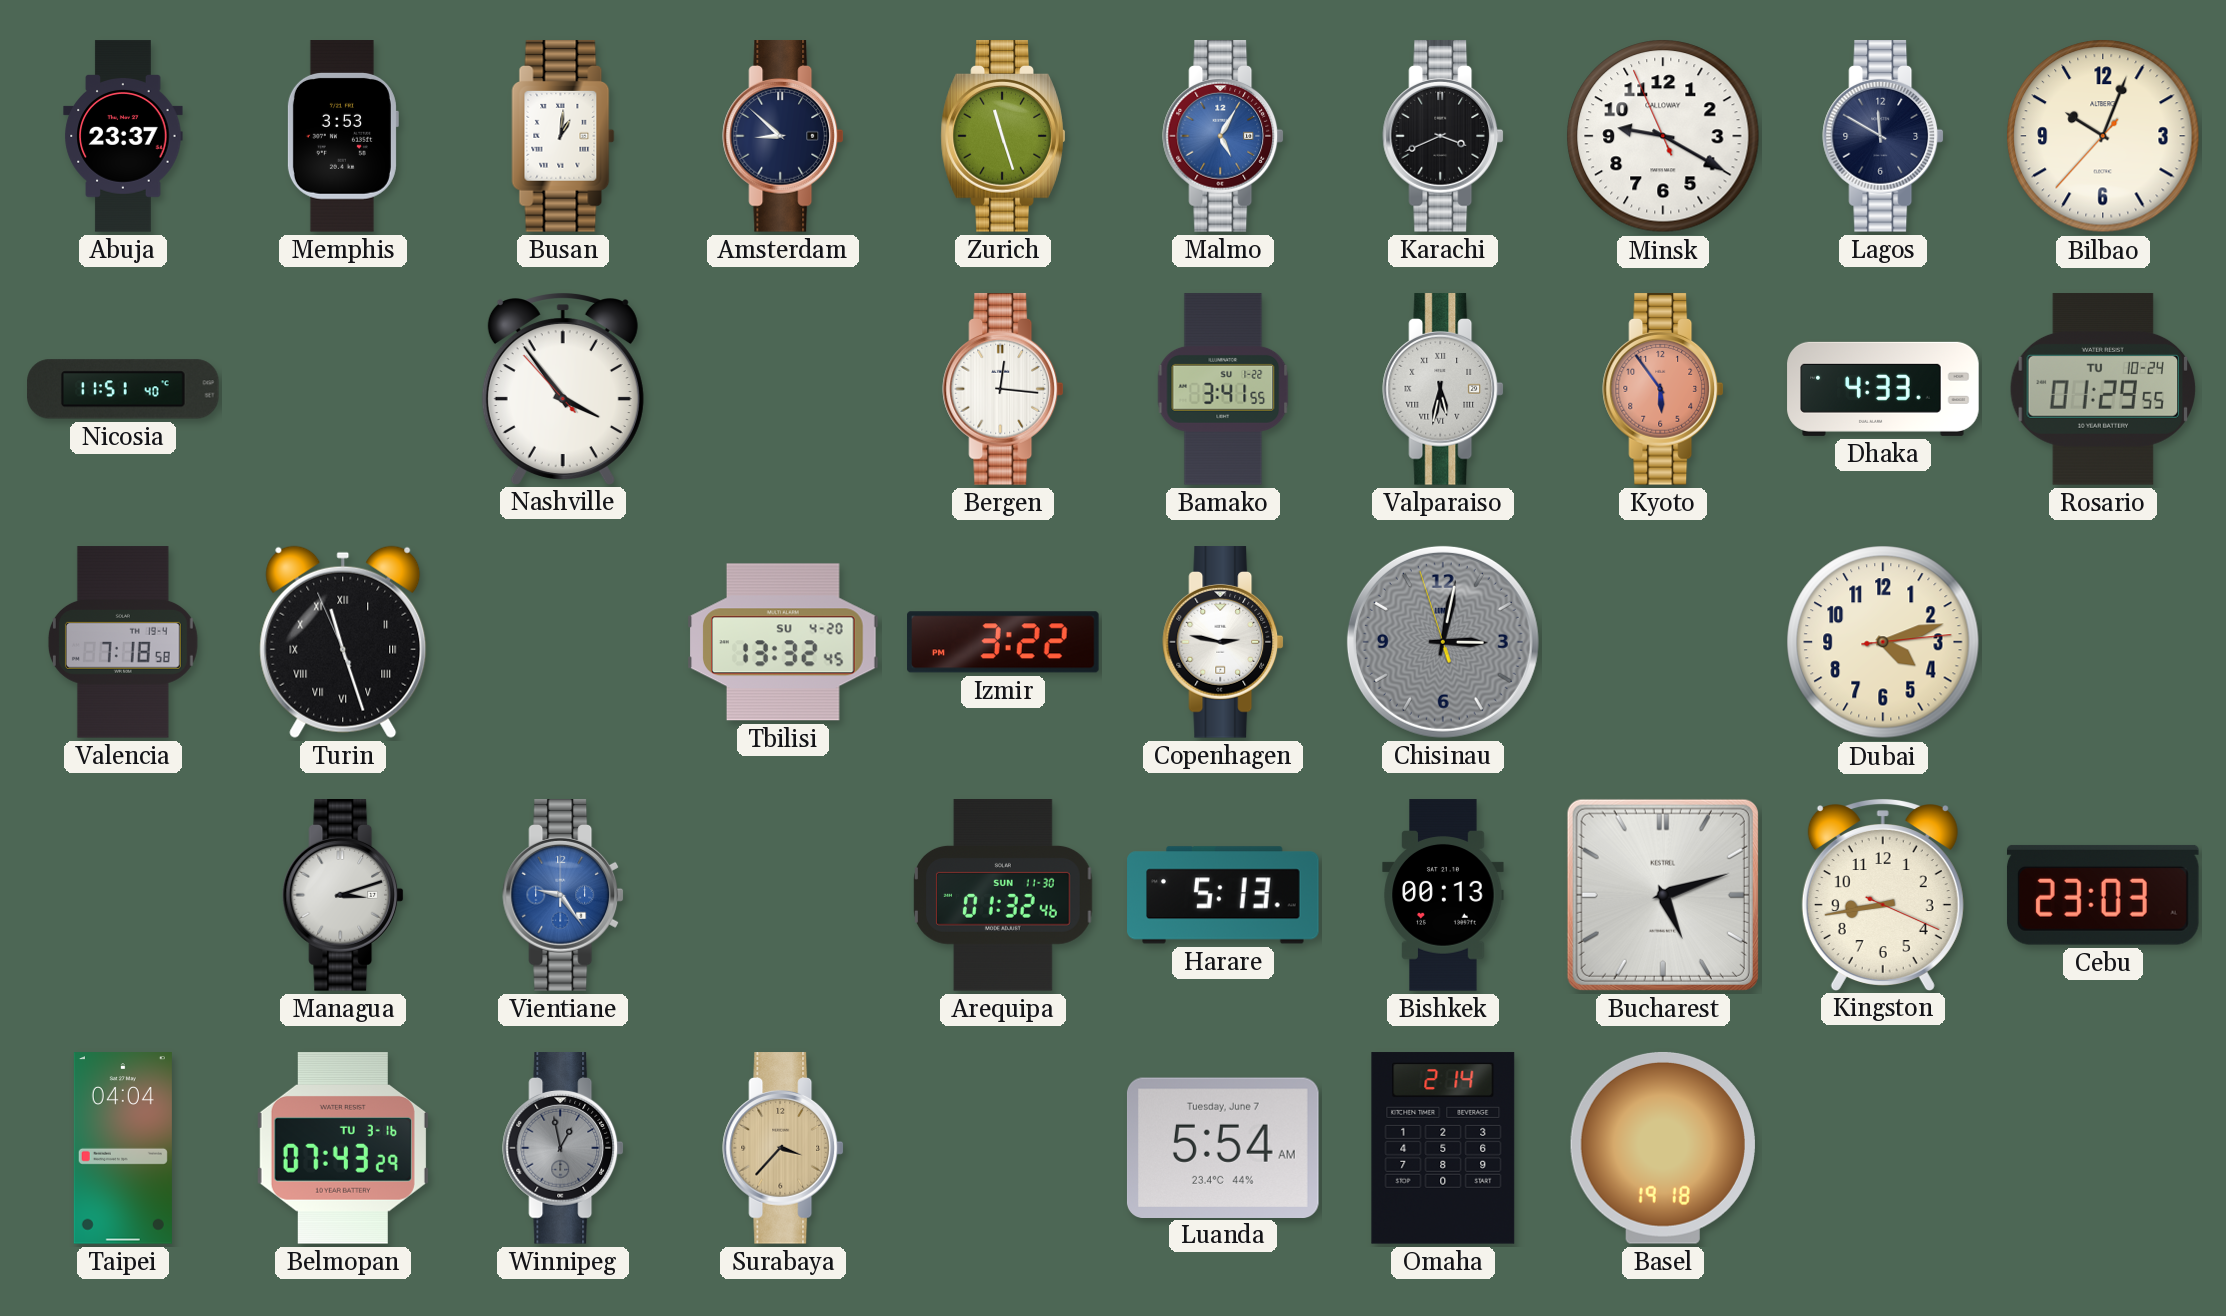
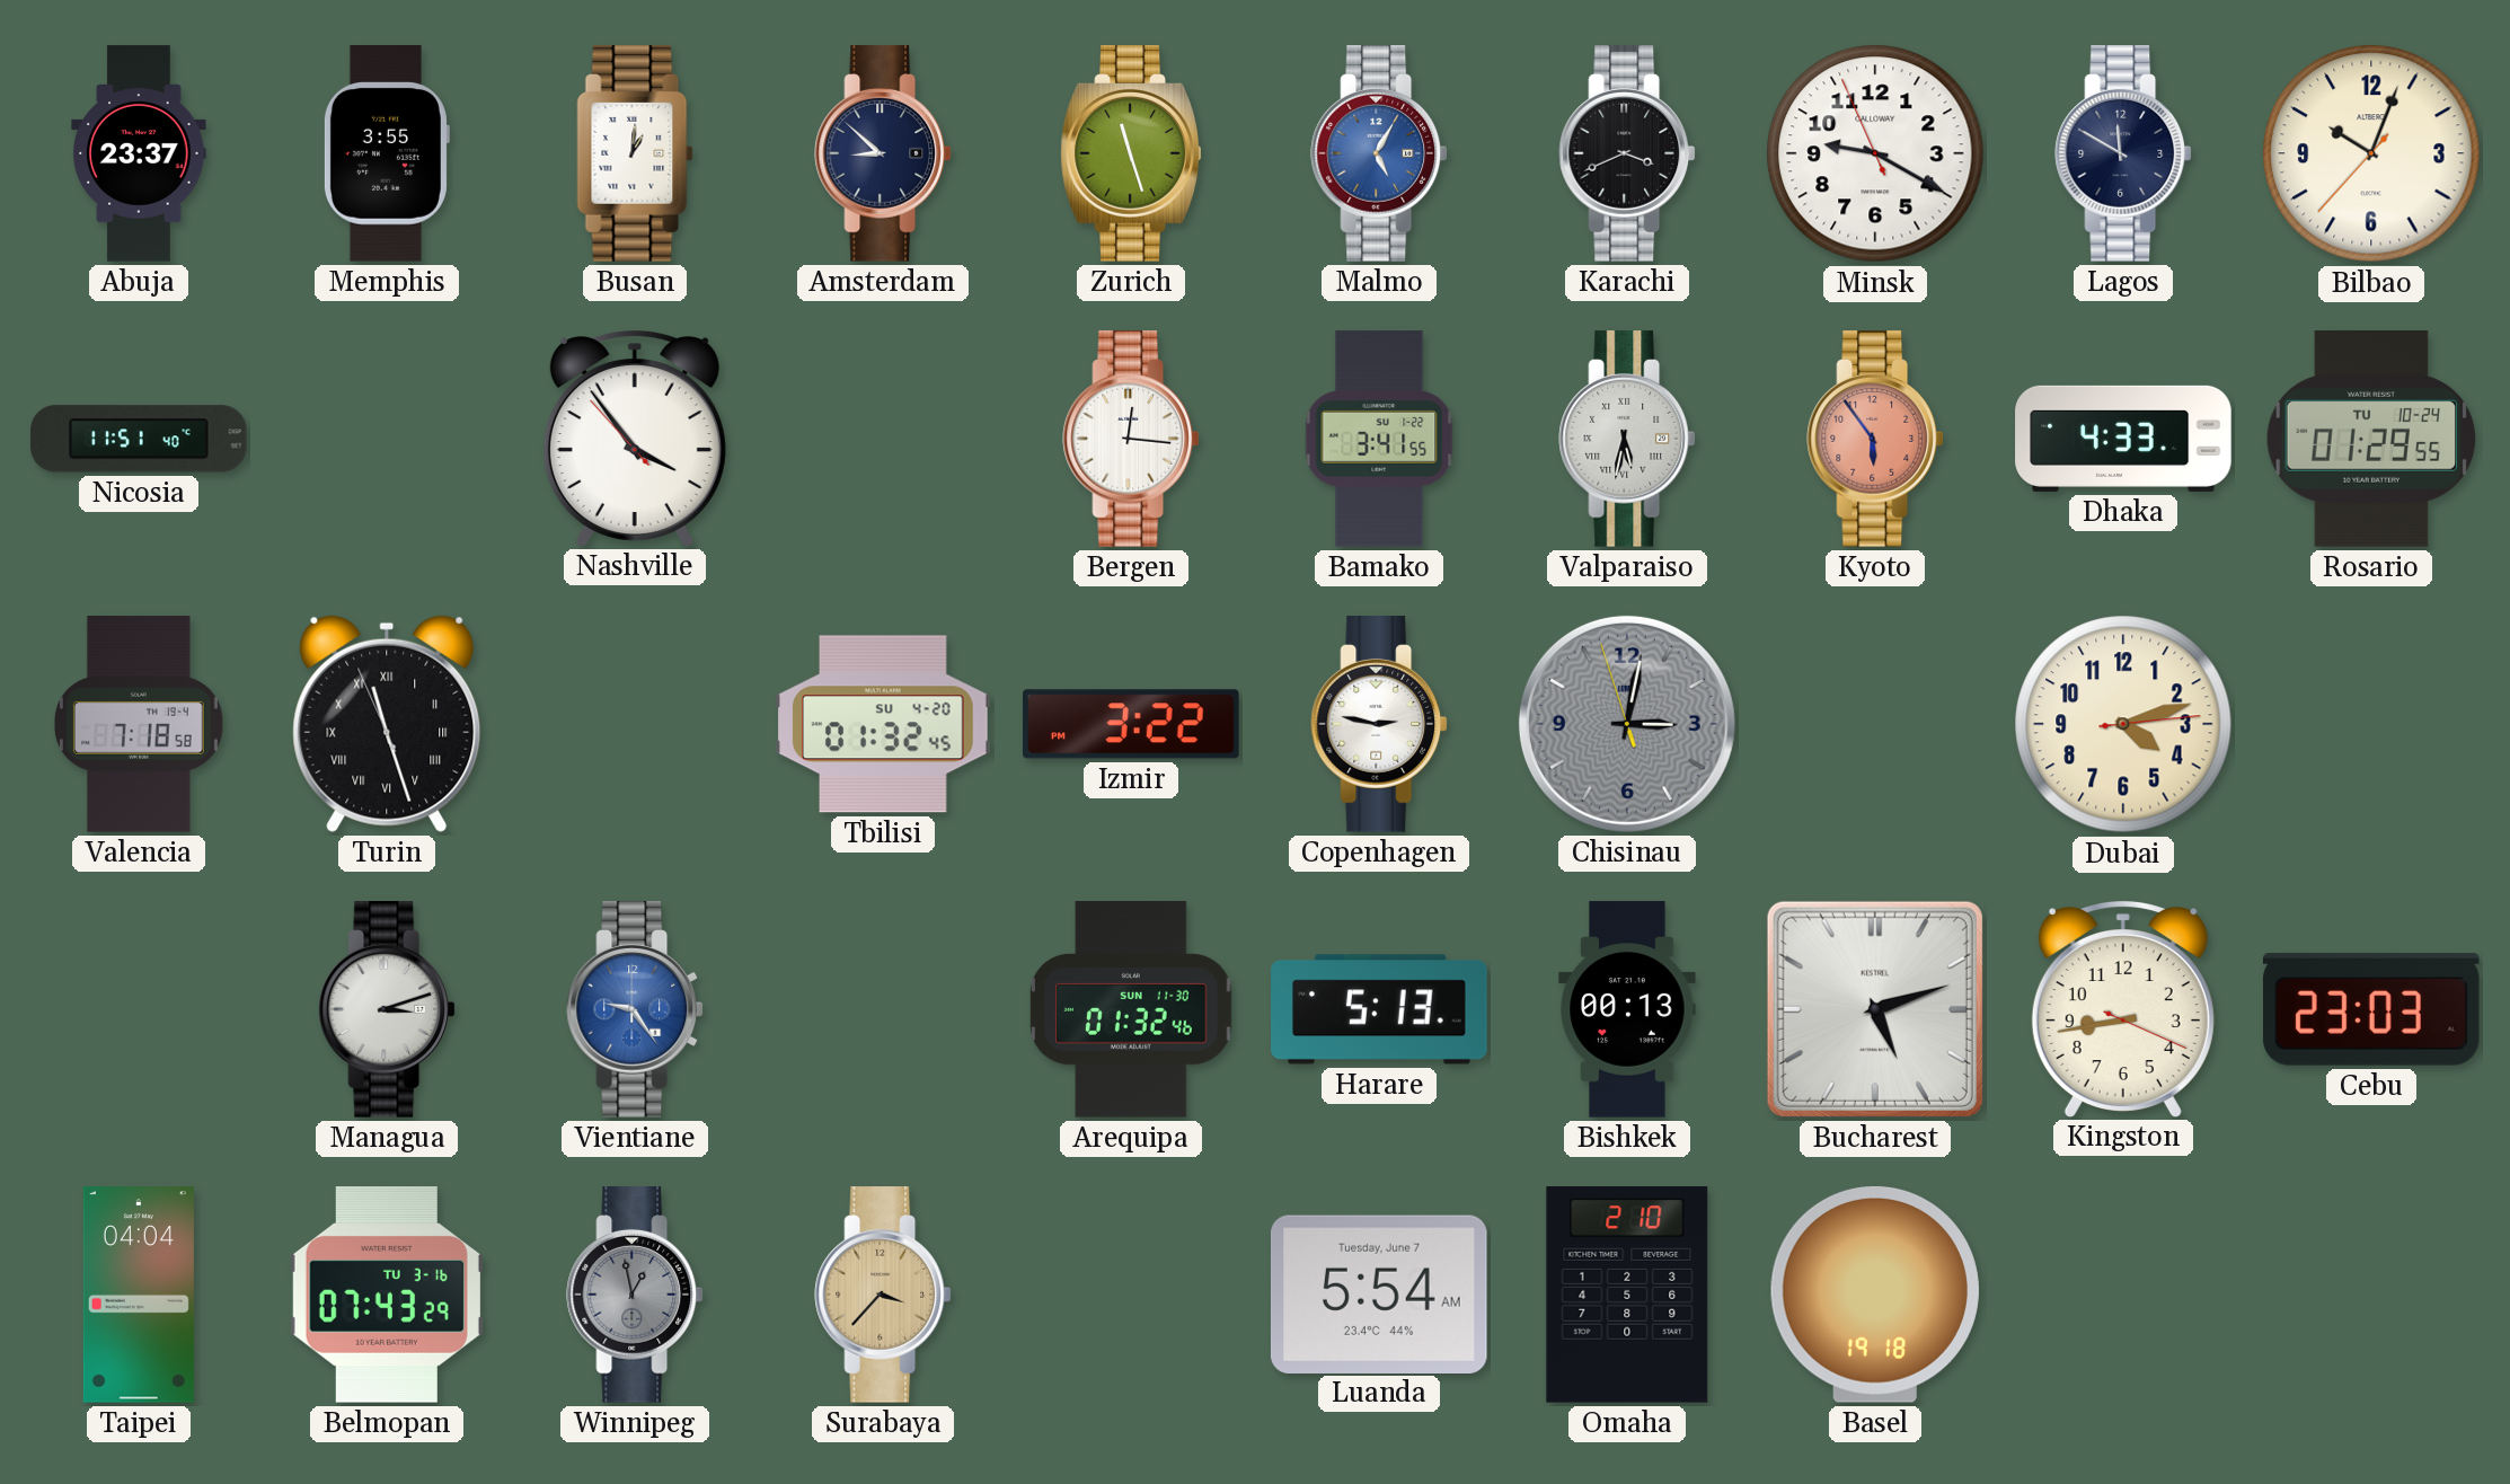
Memphis: 3:53 -> 3:55 (386, 153)
Tbilisi: 13:32 -> 01:32 (883, 724)
Omaha: 2:14 -> 2:10 (1627, 1295)
